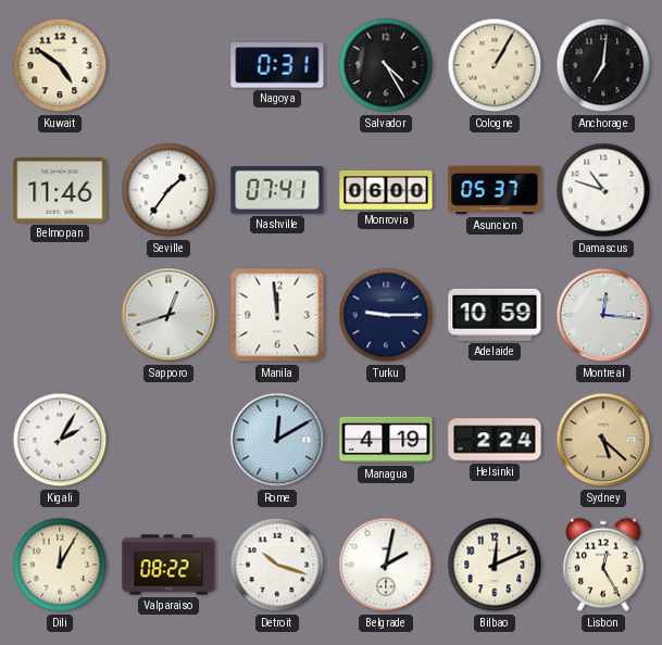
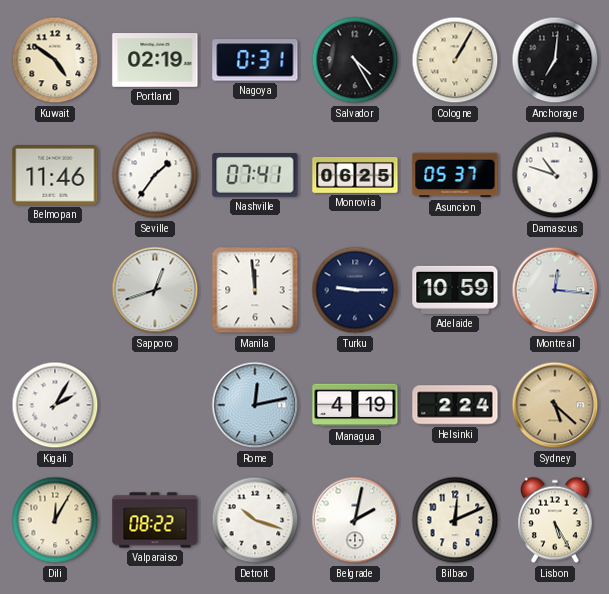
Portland: none -> 02:19 (155, 61)
Monrovia: 06:00 -> 06:25 (355, 175)
Rome: 12:10 -> 12:13 (255, 405)
Lisbon: 12:25 -> 5:25 (556, 520)
